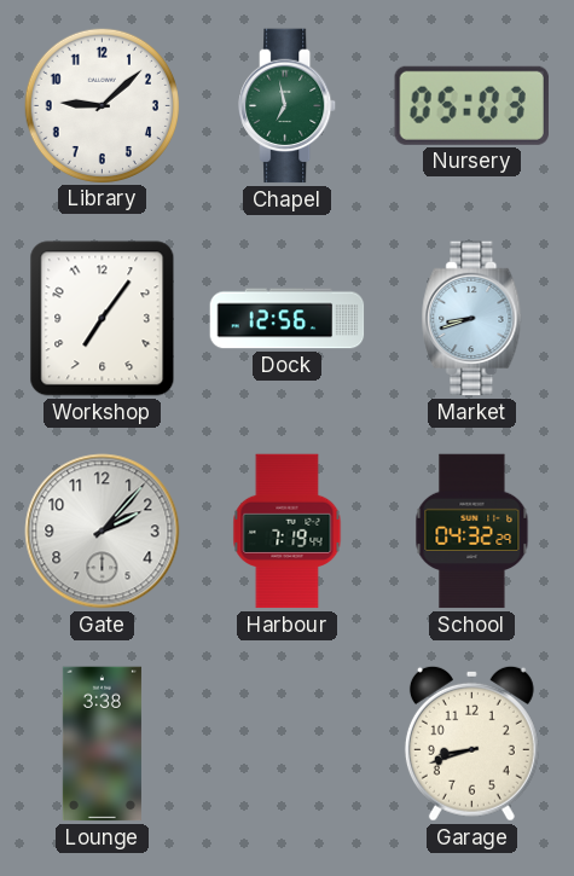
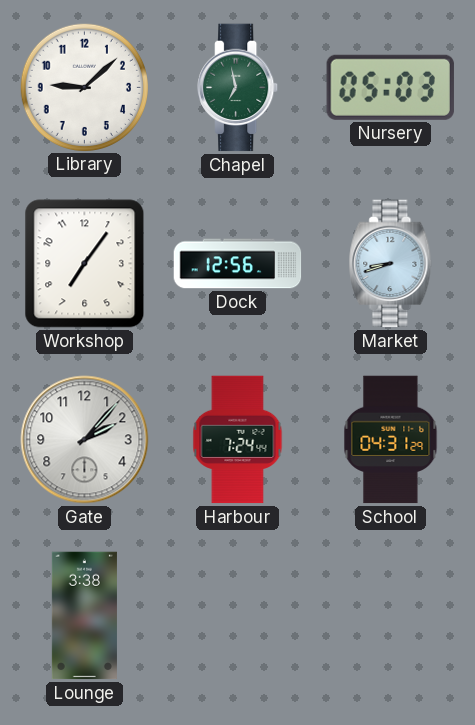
Harbour: 7:19 -> 7:24 (238, 440)
School: 04:32 -> 04:31 (391, 440)
Garage: 8:42 -> none (471, 743)
